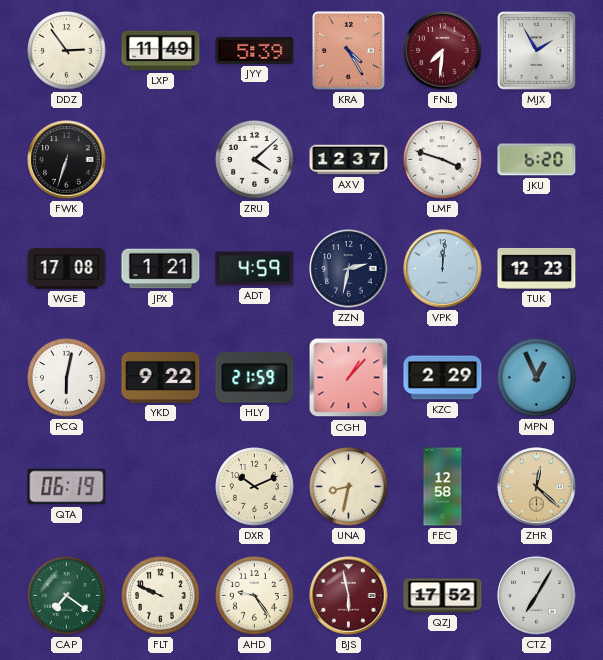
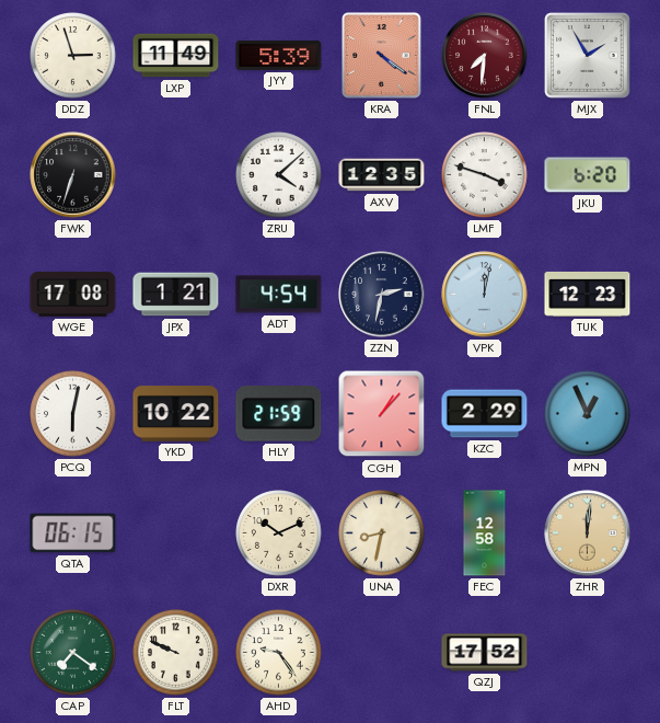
DDZ: 2:54 -> 2:57 (73, 56)
KRA: 4:25 -> 4:21 (382, 56)
AXV: 12:37 -> 12:35 (382, 175)
ADT: 4:59 -> 4:54 (279, 295)
VPK: 12:01 -> 12:02 (485, 295)
YKD: 9:22 -> 10:22 (176, 414)
QTA: 06:19 -> 06:15 (73, 533)
ZHR: 12:22 -> 12:01 (588, 533)
BJS: 5:58 -> none (349, 596)
CTZ: 7:05 -> none (537, 596)
